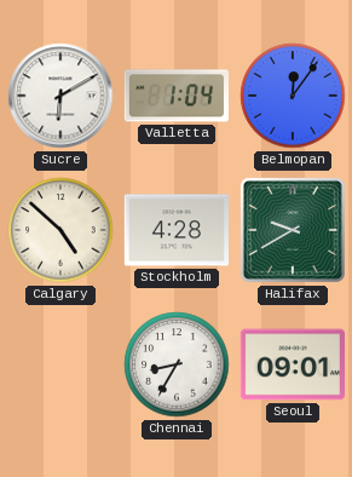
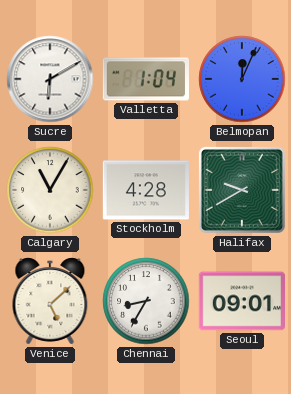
Belmopan: 12:06 -> 12:04 (242, 79)
Calgary: 4:52 -> 11:05 (50, 190)
Venice: none -> 5:08 (50, 301)
